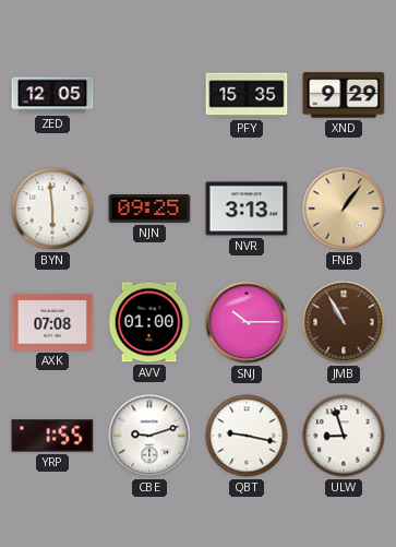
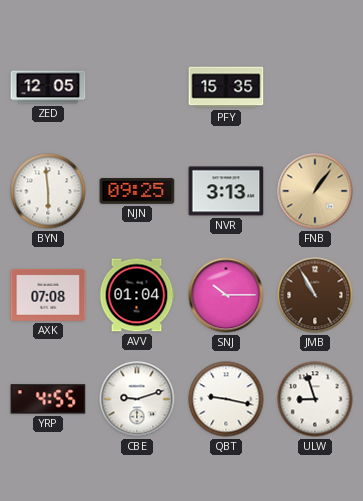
XND: 9:29 -> none (344, 95)
AVV: 01:00 -> 01:04 (137, 295)
YRP: 1:55 -> 4:55 (48, 399)
